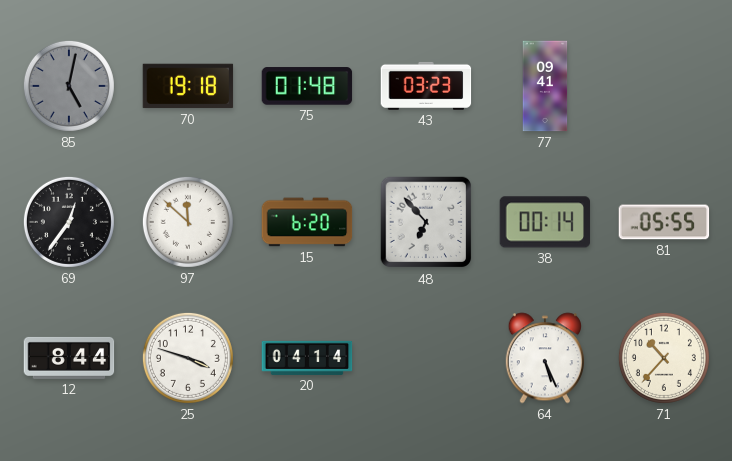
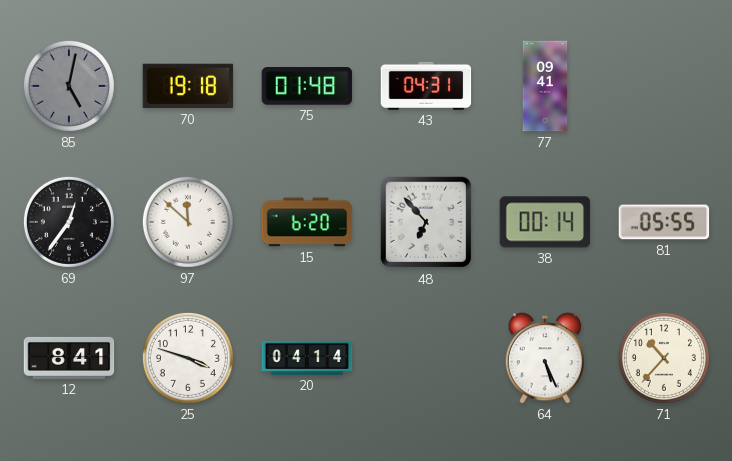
43: 03:23 -> 04:31 (426, 86)
12: 8:44 -> 8:41 (69, 358)
